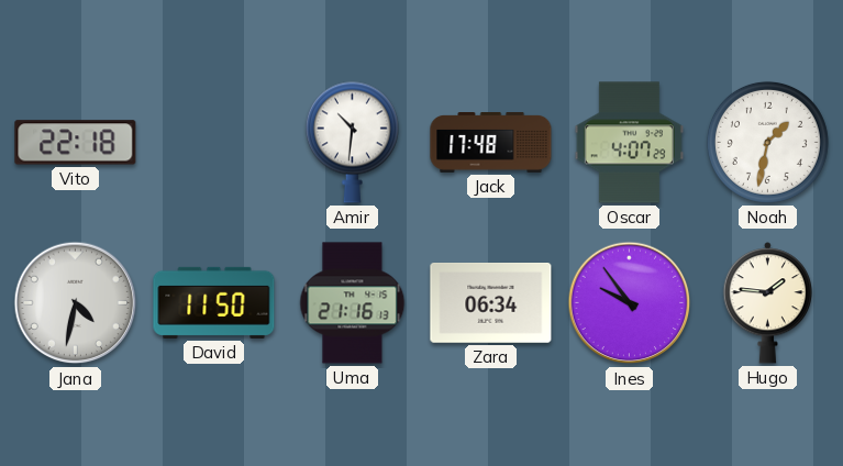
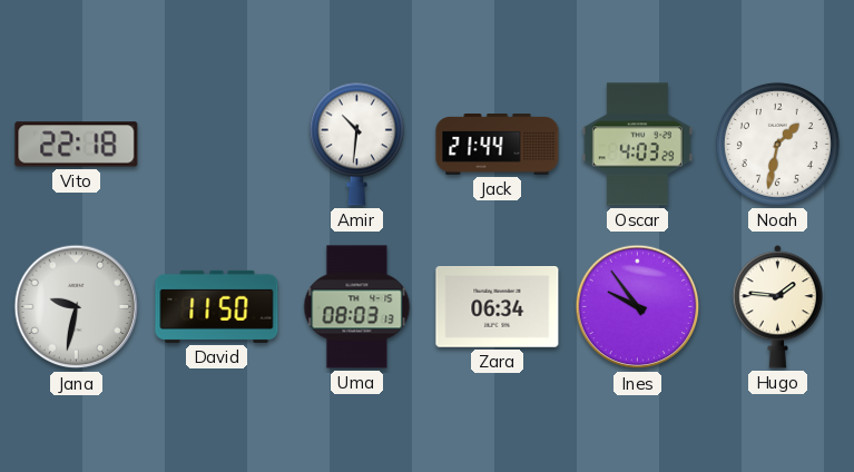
Jack: 17:48 -> 21:44 (498, 145)
Oscar: 4:07 -> 4:03 (637, 145)
Jana: 4:32 -> 9:32 (77, 307)
Uma: 21:16 -> 08:03 (357, 307)
